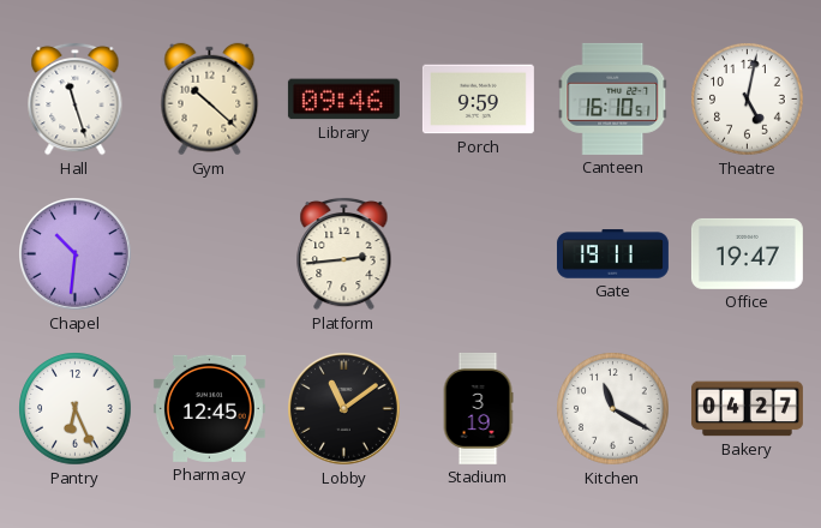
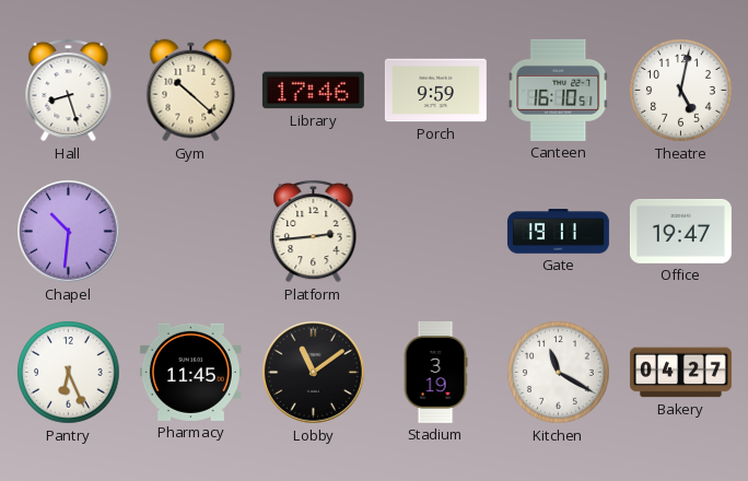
Hall: 11:27 -> 8:27 (69, 90)
Library: 09:46 -> 17:46 (313, 91)
Pharmacy: 12:45 -> 11:45 (190, 372)
